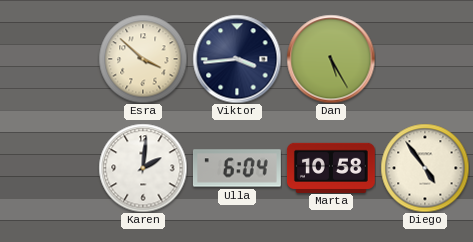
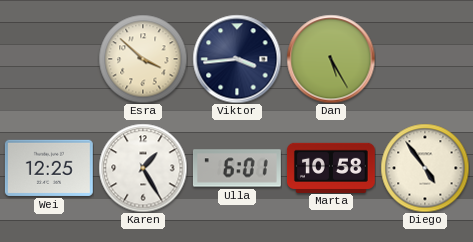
Wei: none -> 12:25 (49, 168)
Karen: 2:01 -> 1:25 (143, 168)
Ulla: 6:04 -> 6:01 (237, 168)
